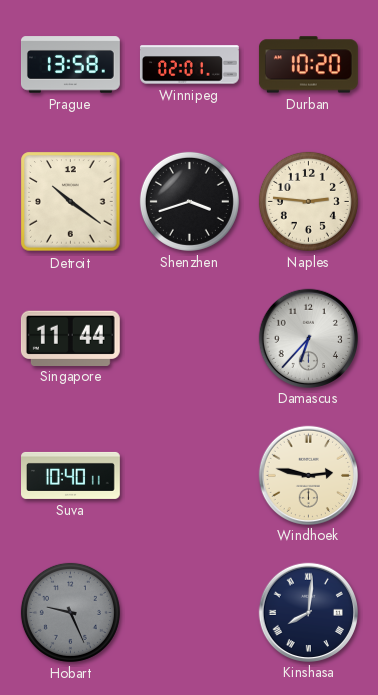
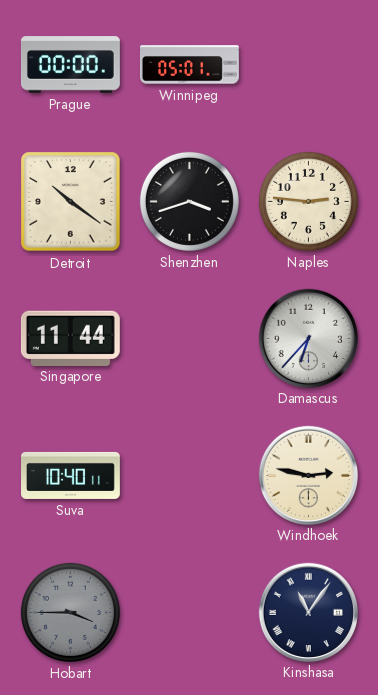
Prague: 13:58 -> 00:00 (70, 65)
Winnipeg: 02:01 -> 05:01 (189, 65)
Durban: 10:20 -> none (308, 65)
Hobart: 9:26 -> 3:45 (70, 612)
Kinshasa: 8:01 -> 11:06 (308, 612)
